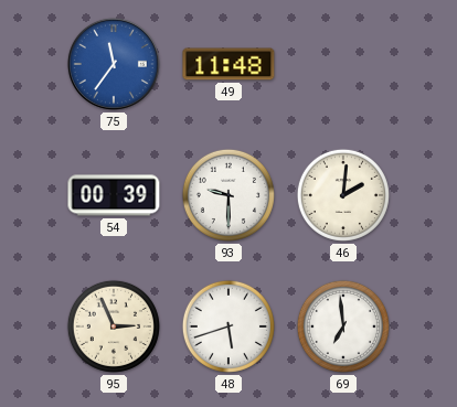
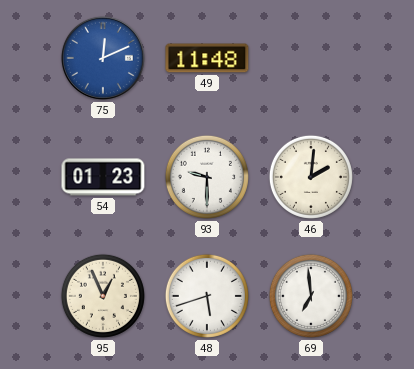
75: 11:36 -> 12:11 (103, 58)
54: 00:39 -> 01:23 (103, 177)
95: 2:56 -> 12:56 (103, 296)
